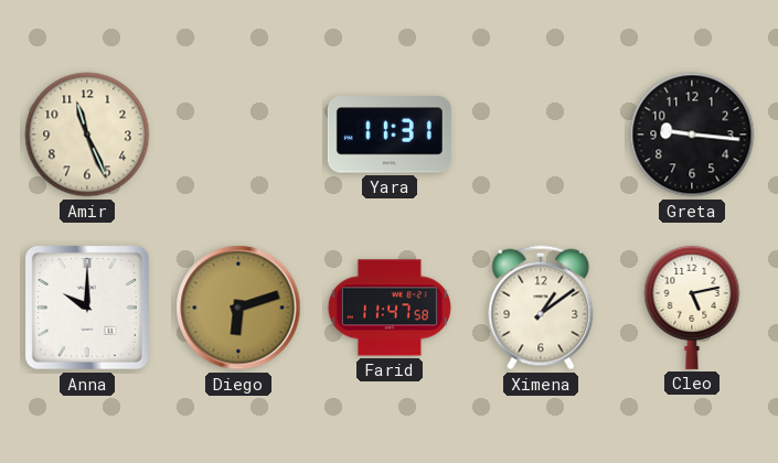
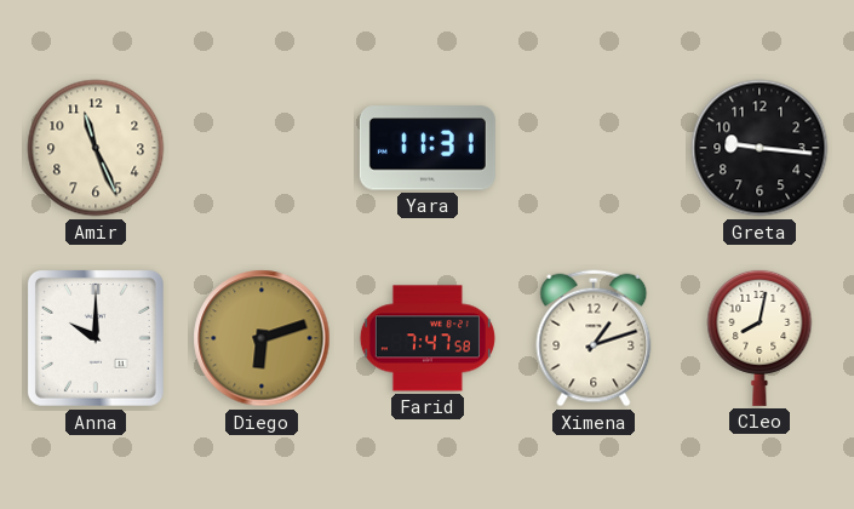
Farid: 11:47 -> 7:47 (428, 338)
Ximena: 1:09 -> 1:12 (594, 338)
Cleo: 5:13 -> 8:02 (760, 337)
